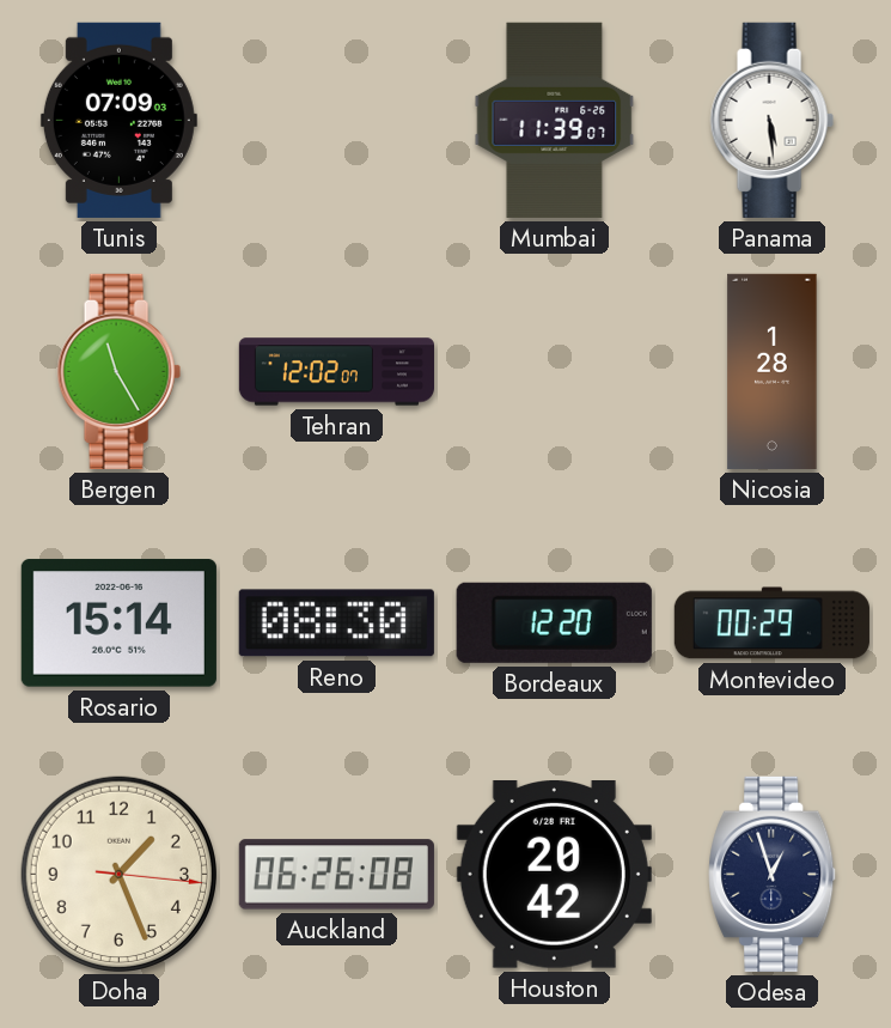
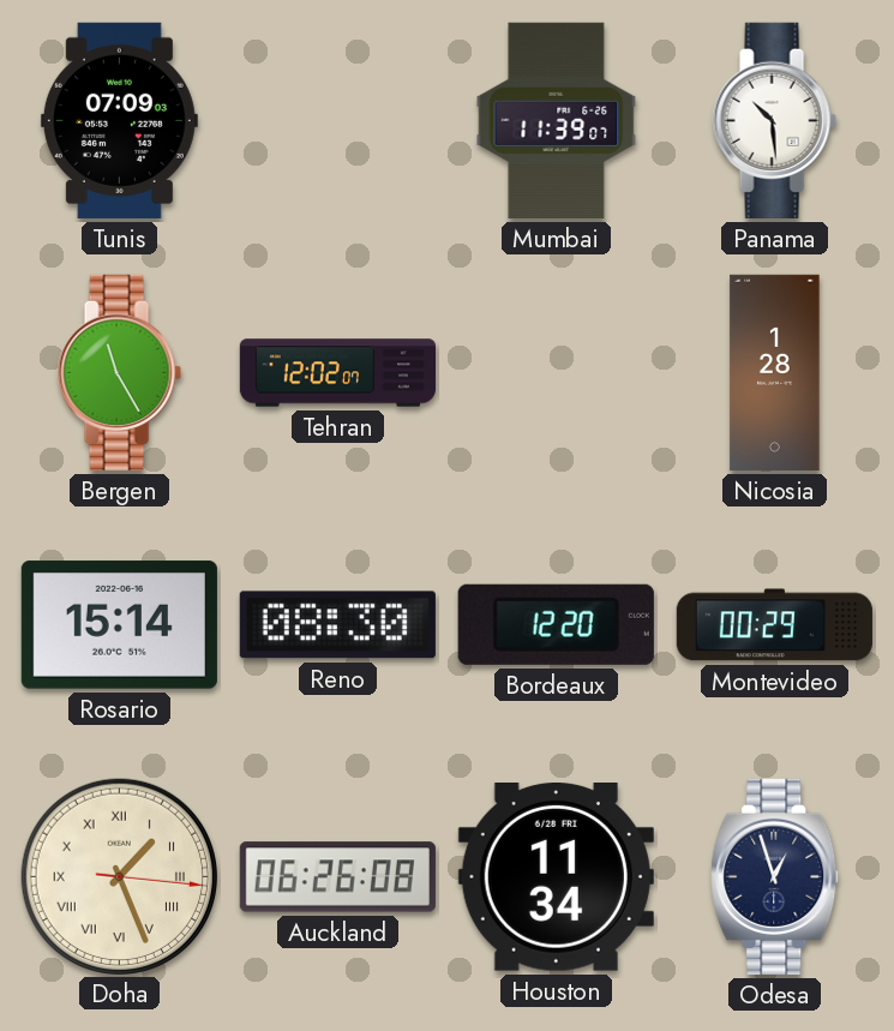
Panama: 5:29 -> 10:29 (774, 120)
Doha numerals: Arabic -> Roman (119, 876)
Houston: 20:42 -> 11:34 (556, 877)
